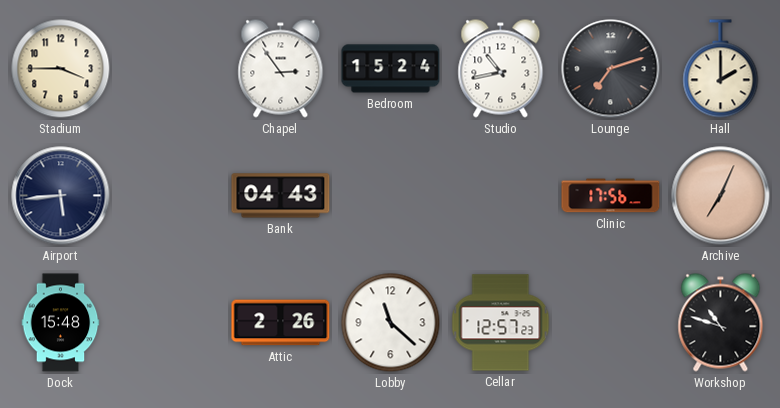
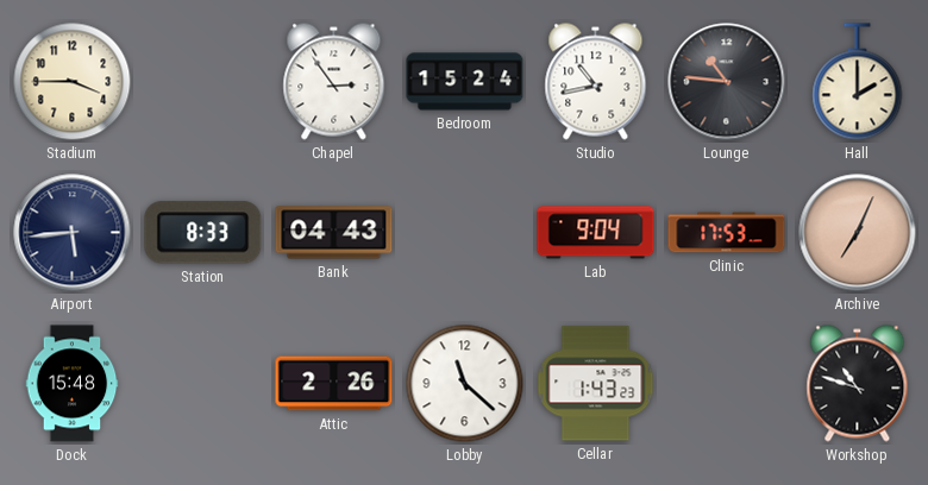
Lounge: 7:12 -> 10:46 (727, 82)
Station: none -> 8:33 (203, 233)
Lab: none -> 9:04 (596, 233)
Clinic: 17:56 -> 17:53 (727, 233)
Cellar: 12:57 -> 1:43 (596, 384)
